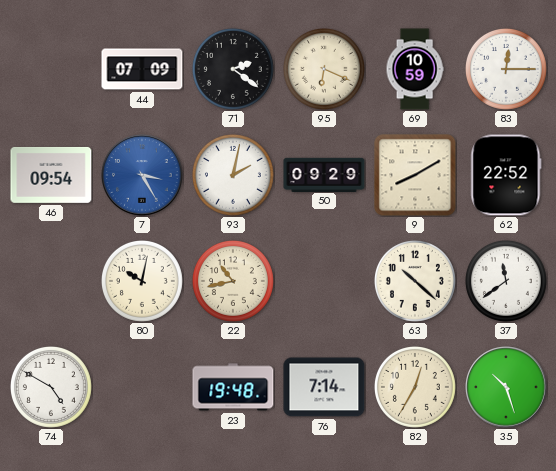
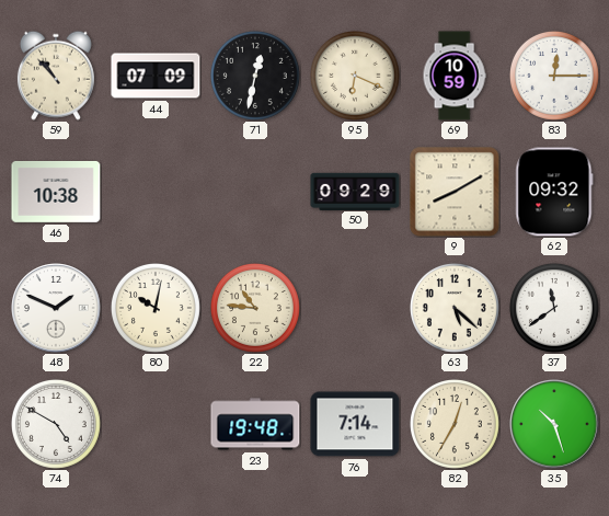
59: none -> 10:53 (56, 76)
71: 2:21 -> 12:32 (255, 76)
46: 09:54 -> 10:38 (56, 192)
7: 3:25 -> none (142, 175)
93: 2:02 -> none (233, 175)
62: 22:52 -> 09:32 (554, 192)
48: none -> 1:49 (56, 308)
22: 10:43 -> 10:46 (255, 308)
63: 10:22 -> 5:22 (455, 308)
